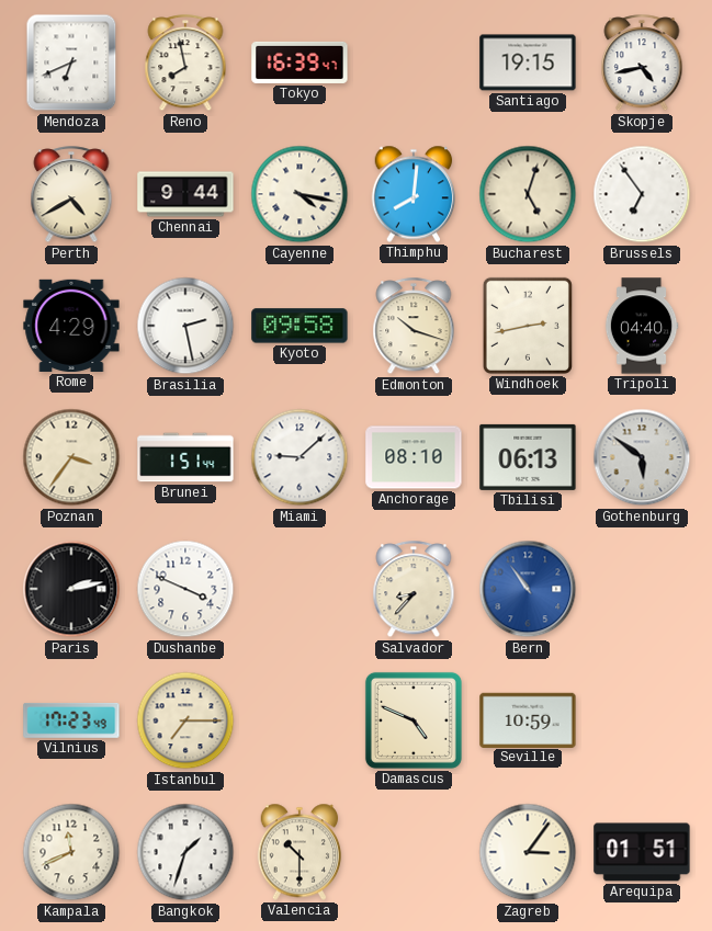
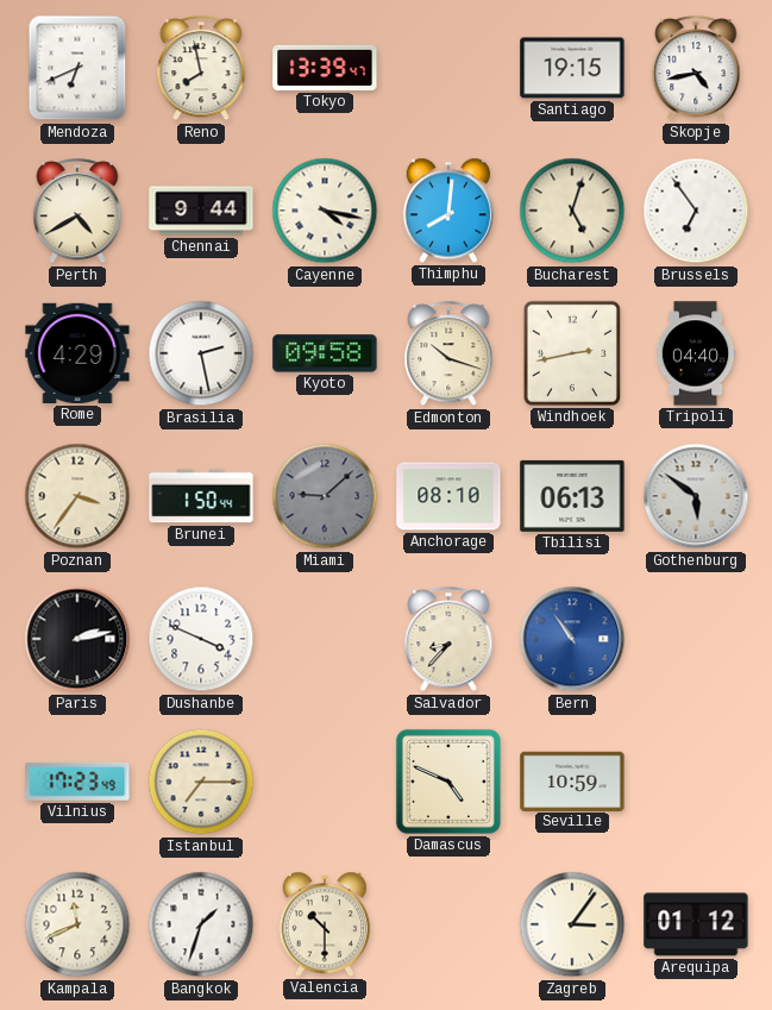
Tokyo: 16:39 -> 13:39 (325, 68)
Brunei: 1:51 -> 1:50 (201, 496)
Miami dial: white -> grey (325, 496)
Arequipa: 01:51 -> 01:12 (696, 924)
